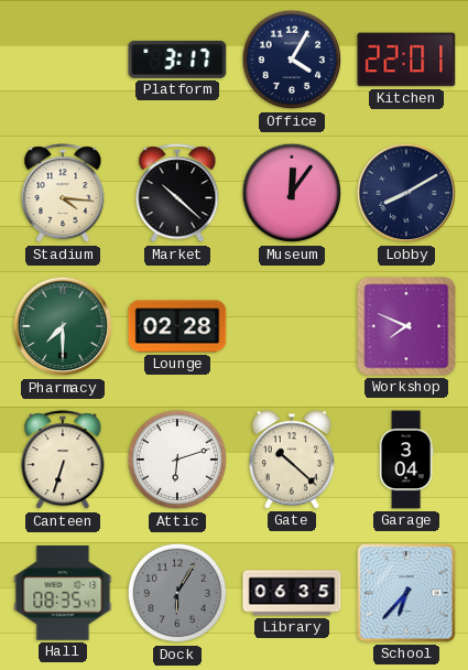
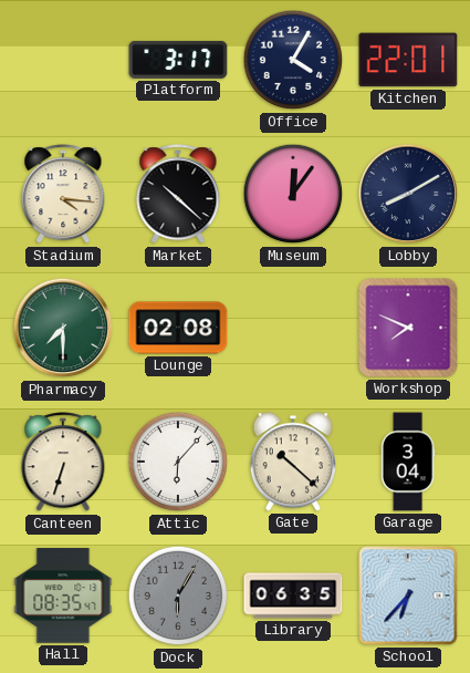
Lounge: 02:28 -> 02:08 (178, 328)
Attic: 6:12 -> 6:07 (178, 462)
